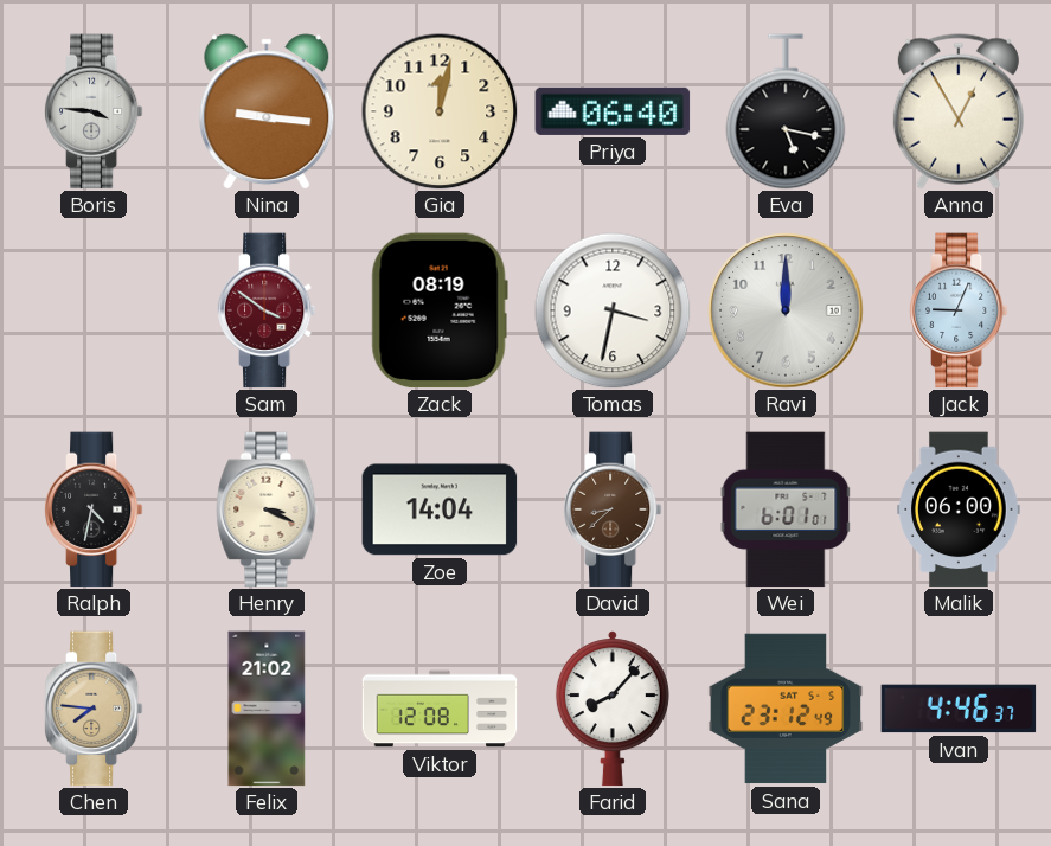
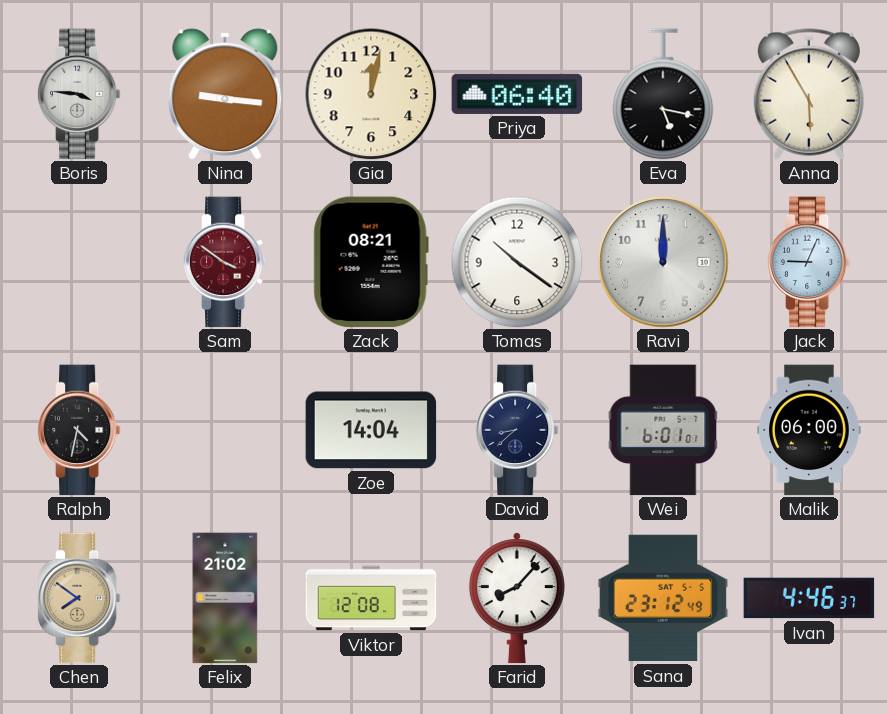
Anna: 12:55 -> 5:55 (809, 94)
Zack: 08:19 -> 08:21 (371, 262)
Tomas: 3:32 -> 10:21 (517, 262)
Henry: 3:19 -> none (267, 509)
David dial: brown -> navy (517, 430)
Chen: 7:46 -> 7:51 (79, 598)
